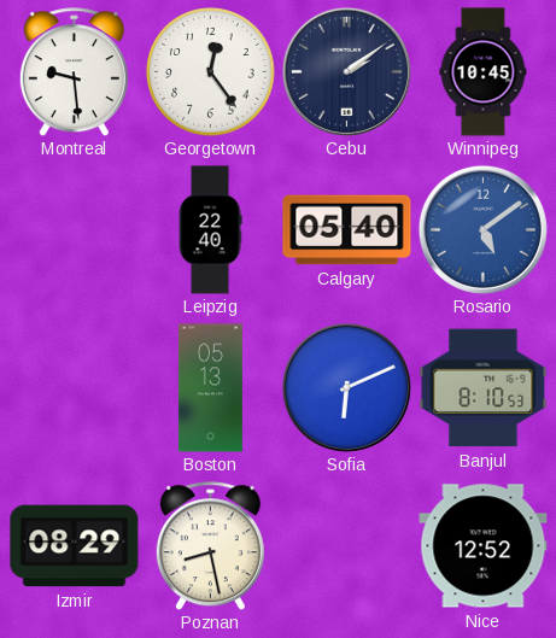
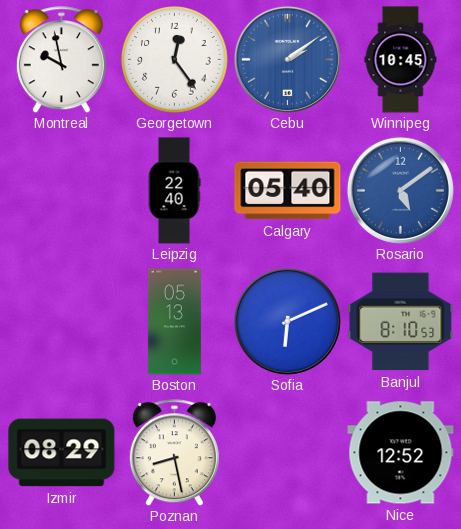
Montreal: 9:29 -> 9:58 (61, 60)
Cebu dial: navy -> blue (287, 59)
